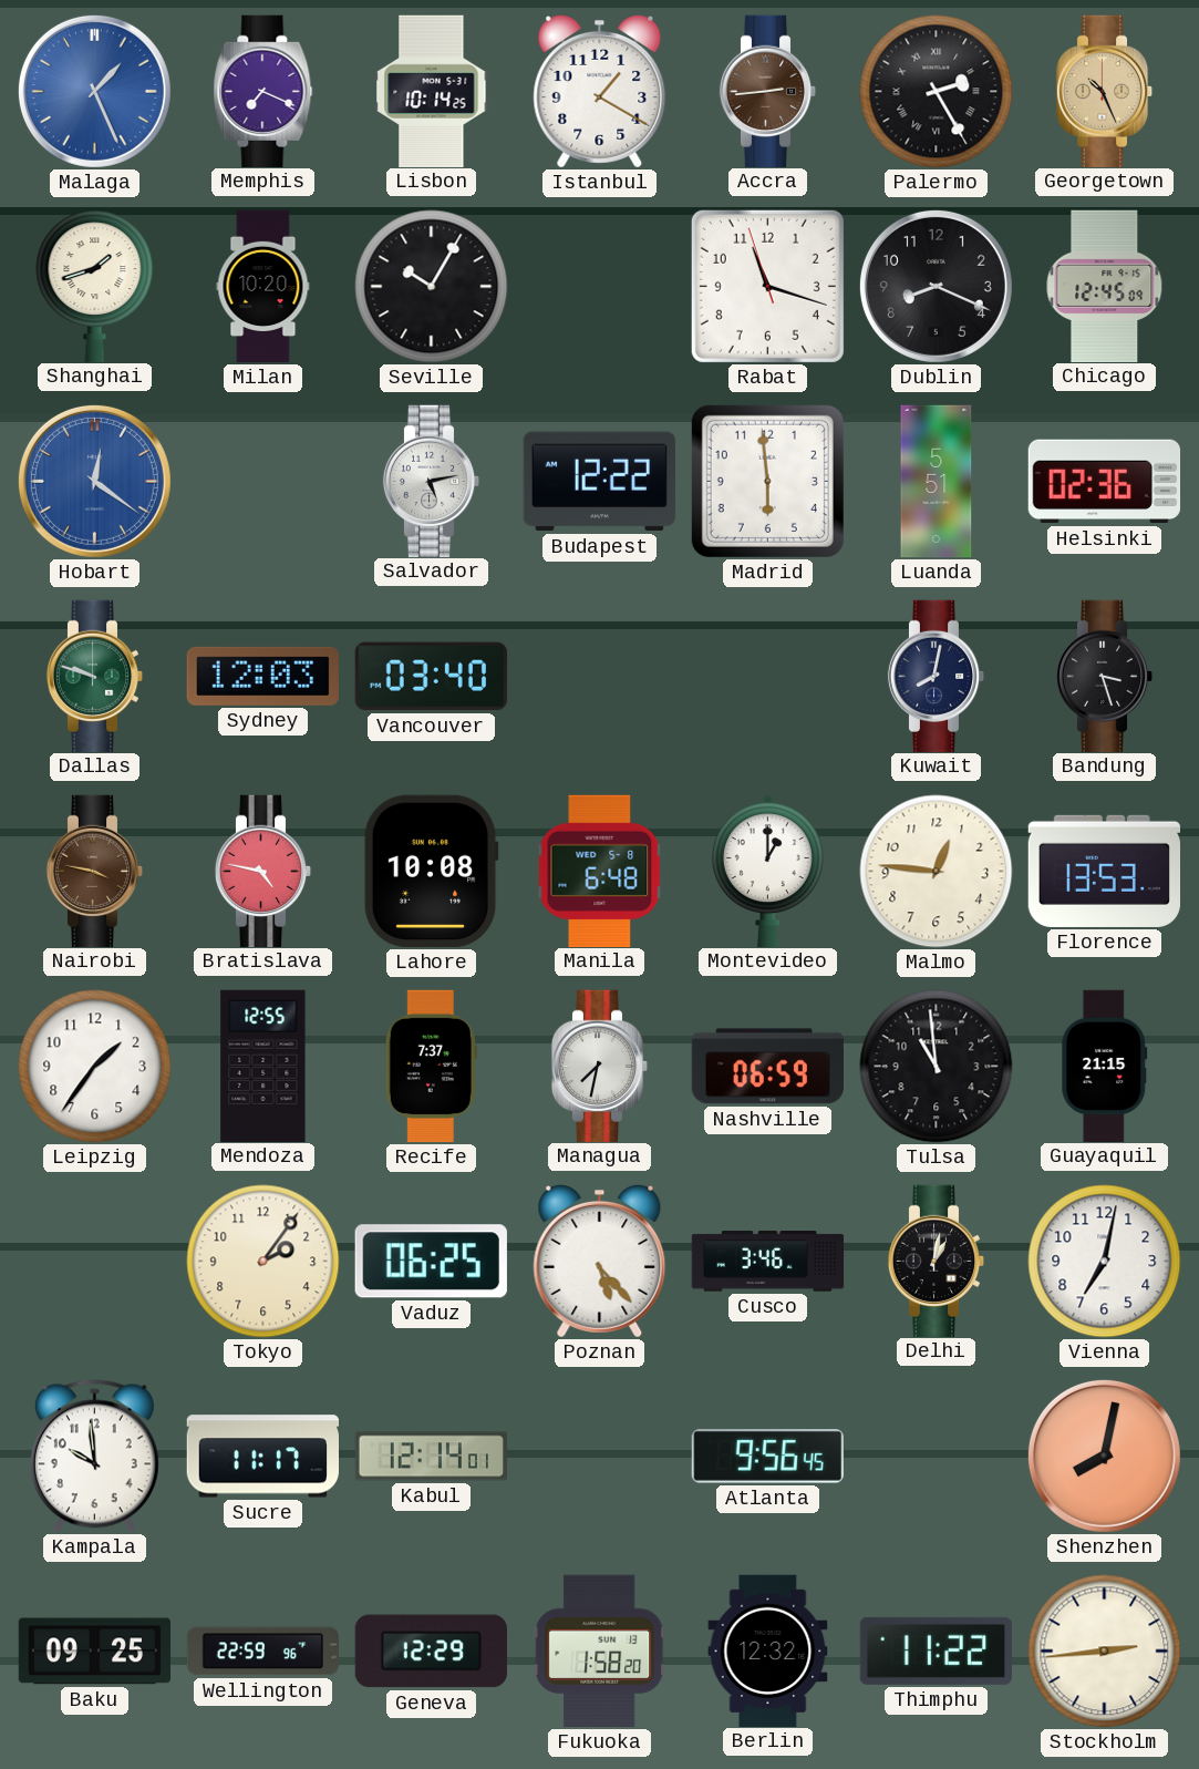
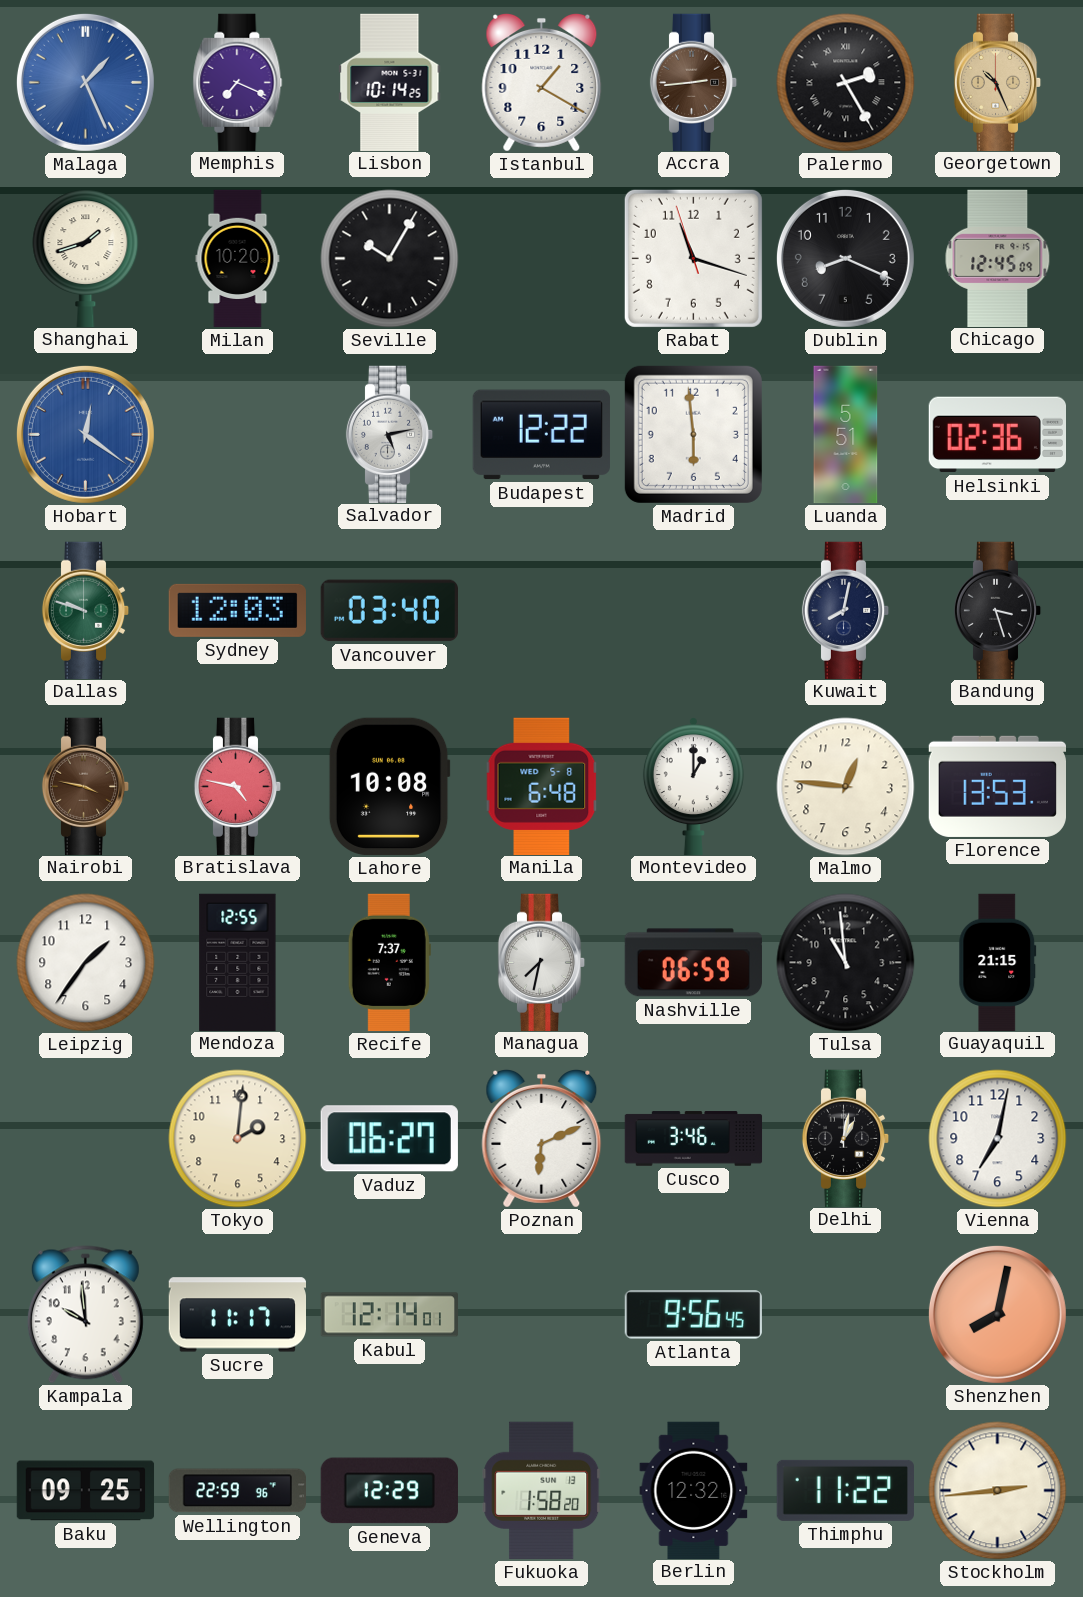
Tokyo: 2:06 -> 2:01 (238, 1139)
Vaduz: 06:25 -> 06:27 (389, 1139)
Poznan: 5:23 -> 6:11 (542, 1138)
